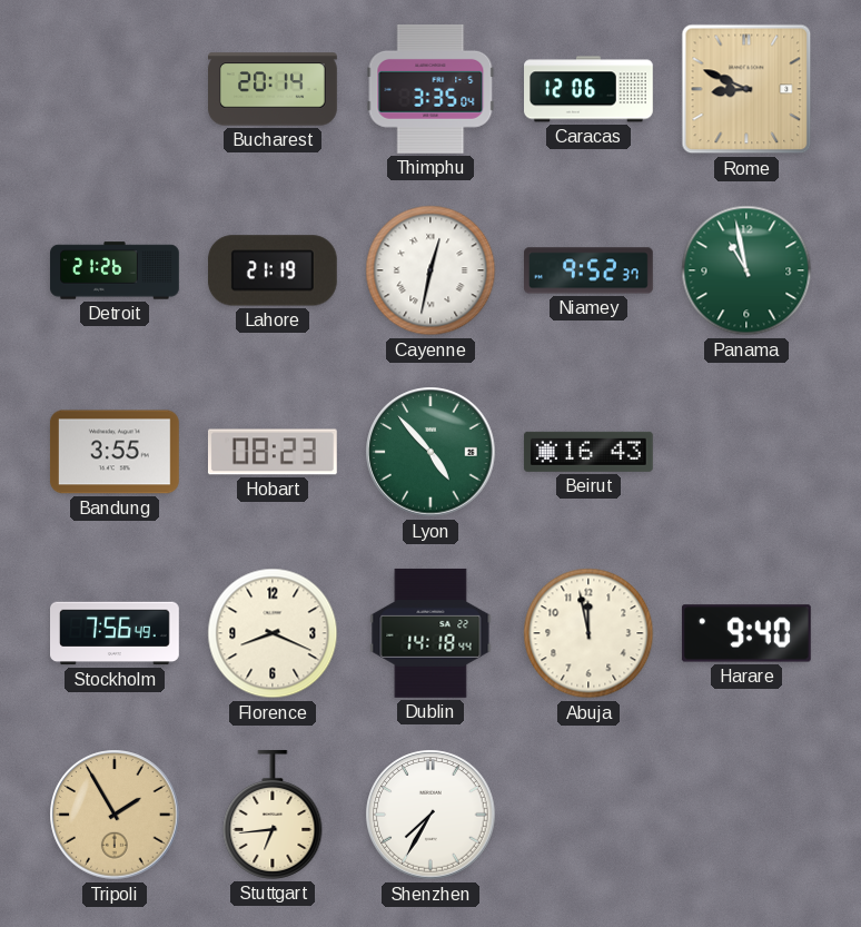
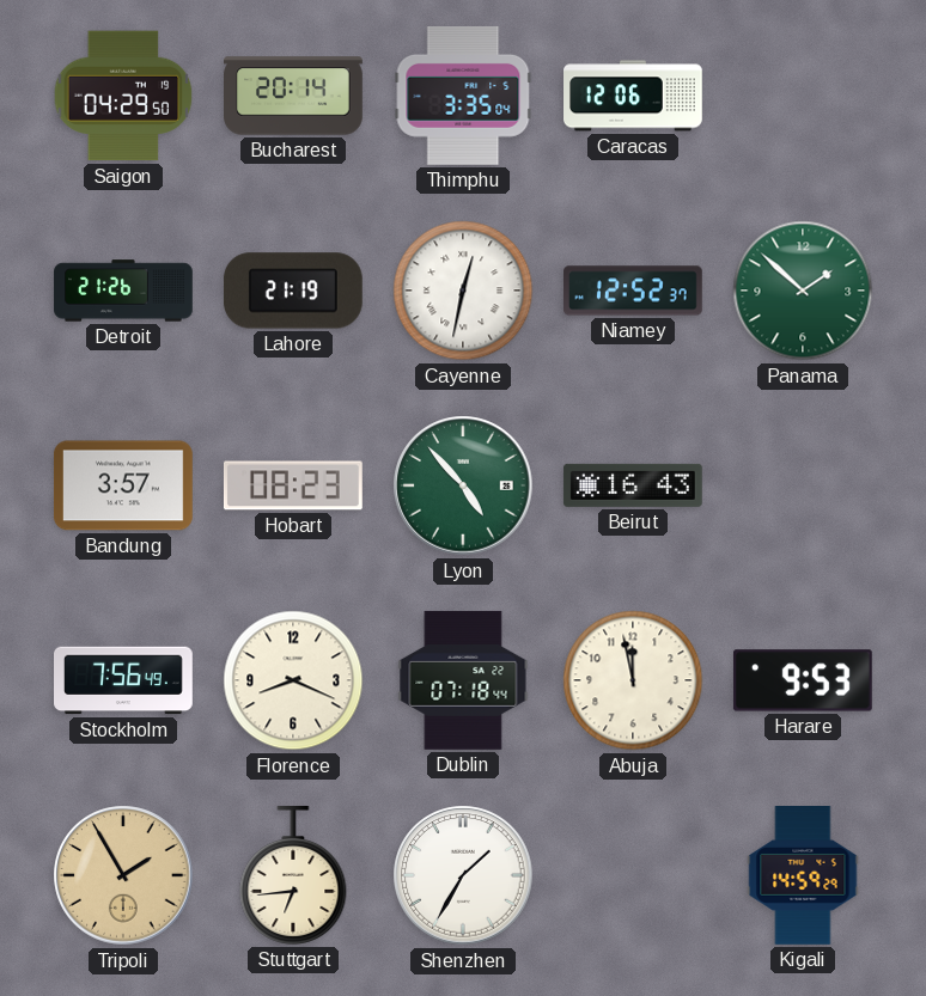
Saigon: none -> 04:29 (123, 96)
Rome: 8:49 -> none (746, 89)
Niamey: 9:52 -> 12:52 (634, 291)
Panama: 10:58 -> 1:52 (803, 291)
Bandung: 3:55 -> 3:57 (123, 485)
Dublin: 14:18 -> 07:18 (463, 680)
Harare: 9:40 -> 9:53 (803, 680)
Shenzhen: 7:35 -> 1:35 (463, 875)
Kigali: none -> 14:59 (803, 876)
